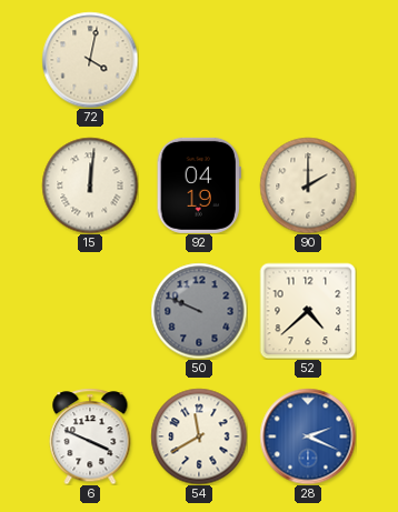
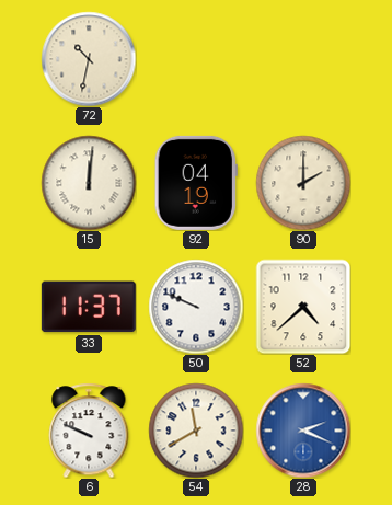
72: 4:02 -> 10:32 (89, 59)
33: none -> 11:37 (89, 307)
50 dial: grey -> white (196, 307)
6: 3:49 -> 9:49 (89, 431)
